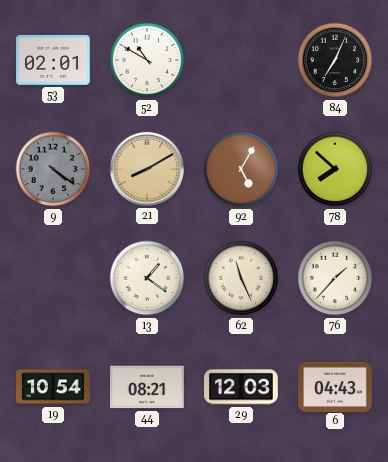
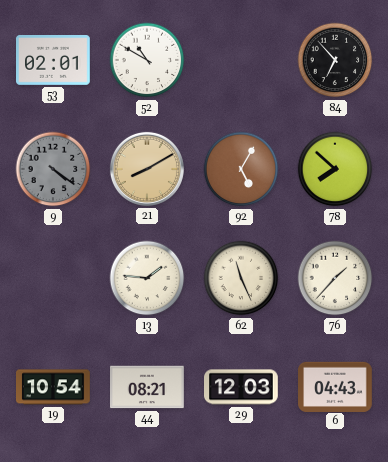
84: 7:04 -> 6:53 (335, 60)
13: 1:21 -> 1:46 (147, 278)
